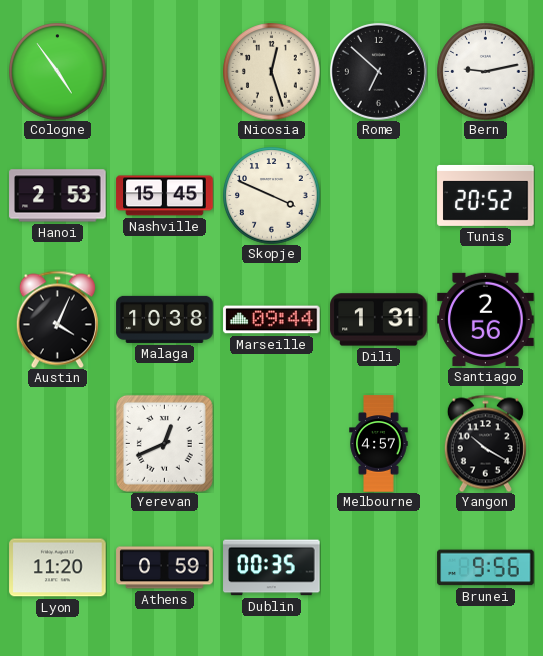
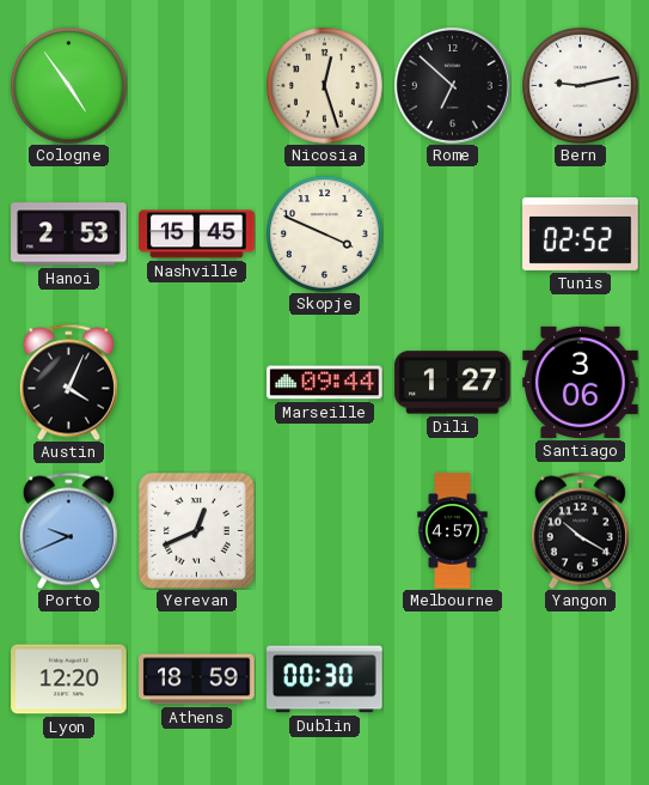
Tunis: 20:52 -> 02:52 (581, 233)
Malaga: 10:38 -> none (165, 319)
Dili: 1:31 -> 1:27 (453, 383)
Santiago: 2:56 -> 3:06 (581, 382)
Porto: none -> 9:41 (68, 530)
Lyon: 11:20 -> 12:20 (69, 680)
Athens: 0:59 -> 18:59 (197, 680)
Dublin: 00:35 -> 00:30 (325, 680)
Brunei: 9:56 -> none (486, 568)
